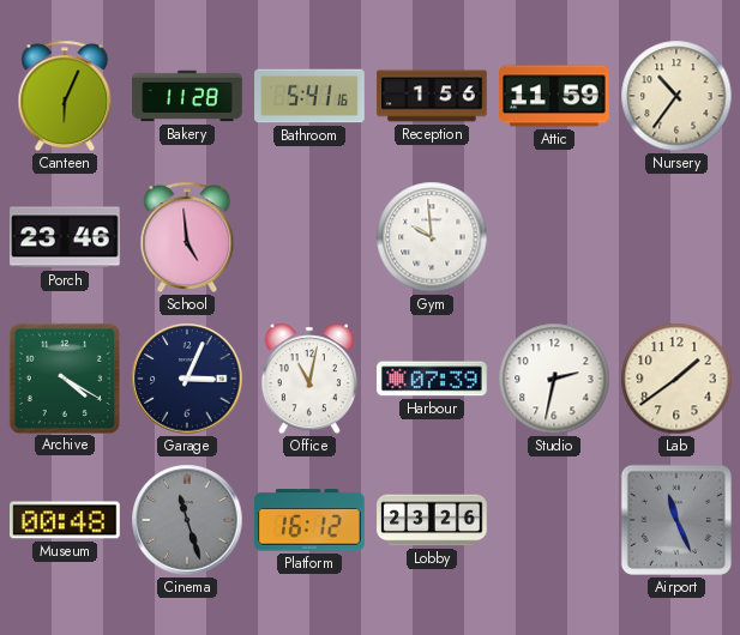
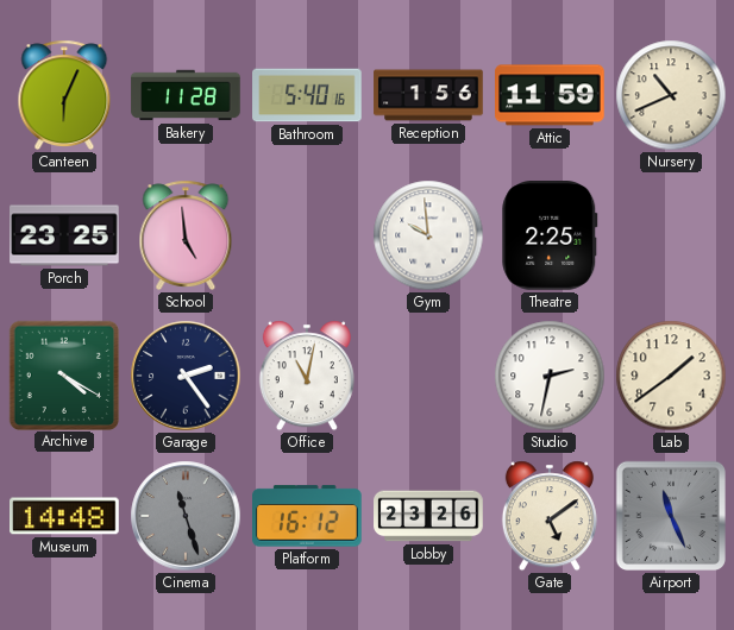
Bathroom: 5:41 -> 5:40 (307, 95)
Nursery: 10:36 -> 10:41 (671, 95)
Porch: 23:46 -> 23:25 (64, 235)
Theatre: none -> 2:25 (550, 237)
Garage: 3:04 -> 2:24 (186, 376)
Harbour: 07:39 -> none (432, 379)
Museum: 00:48 -> 14:48 (64, 516)
Gate: none -> 5:09 (550, 516)
